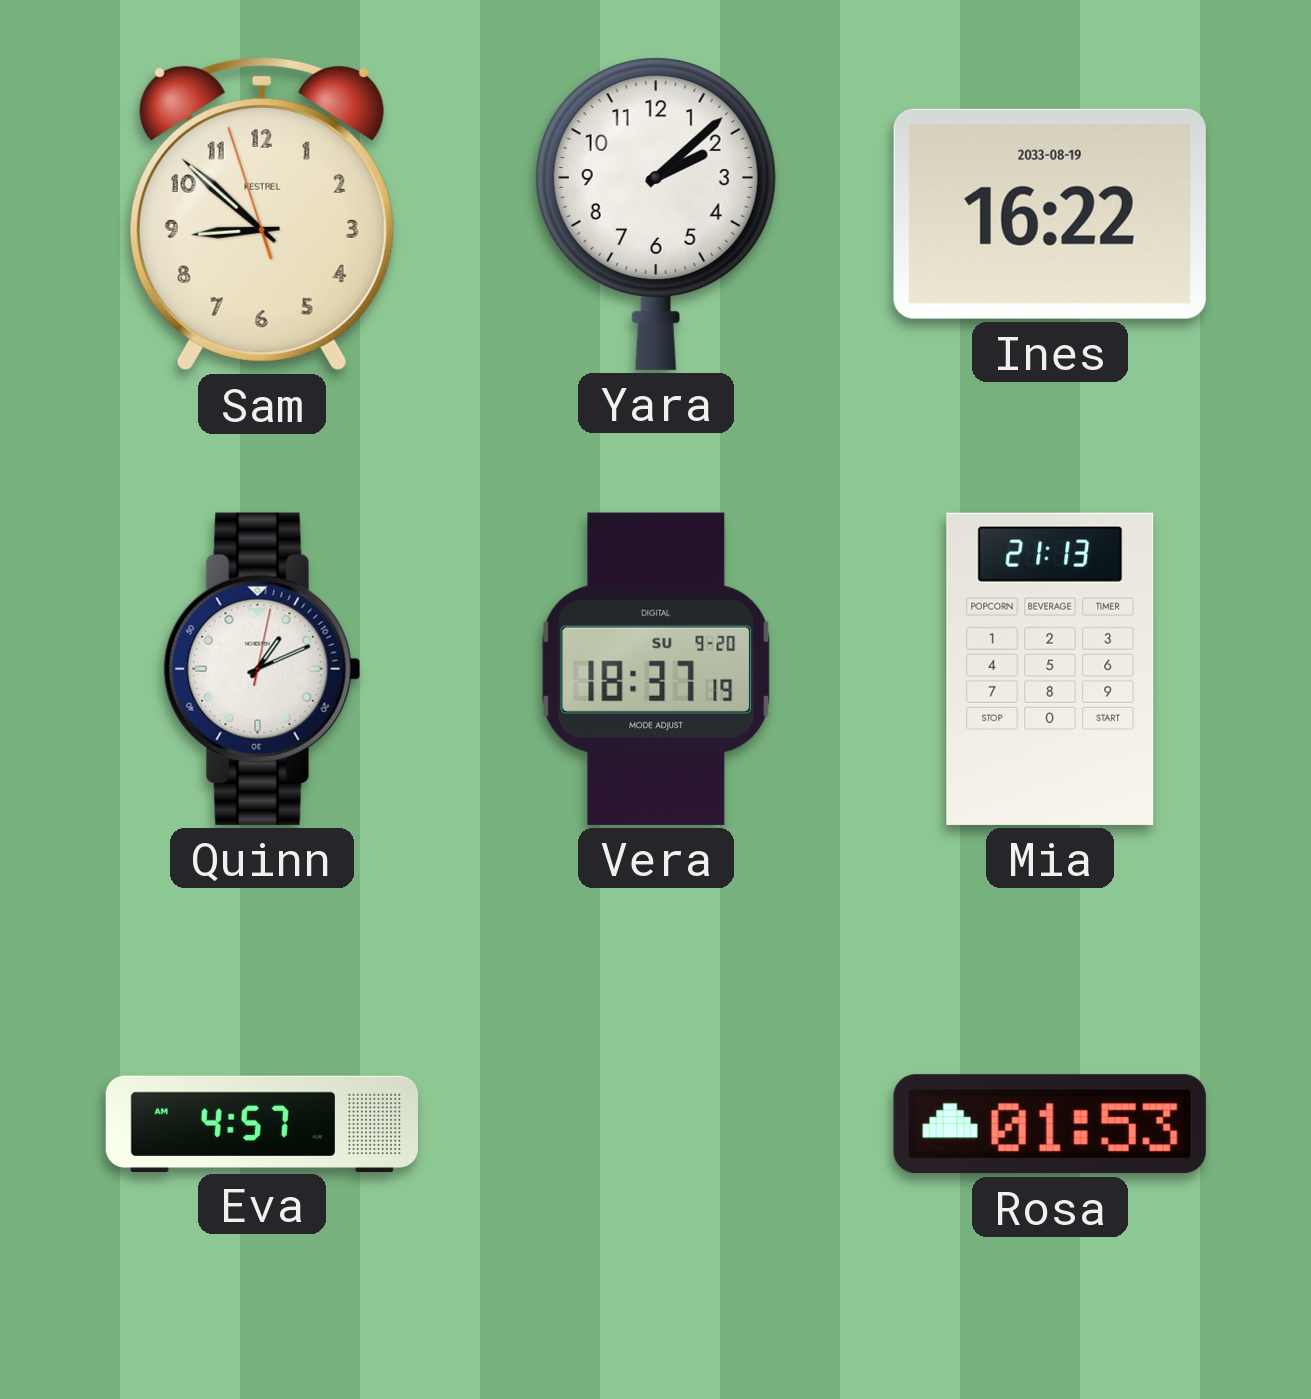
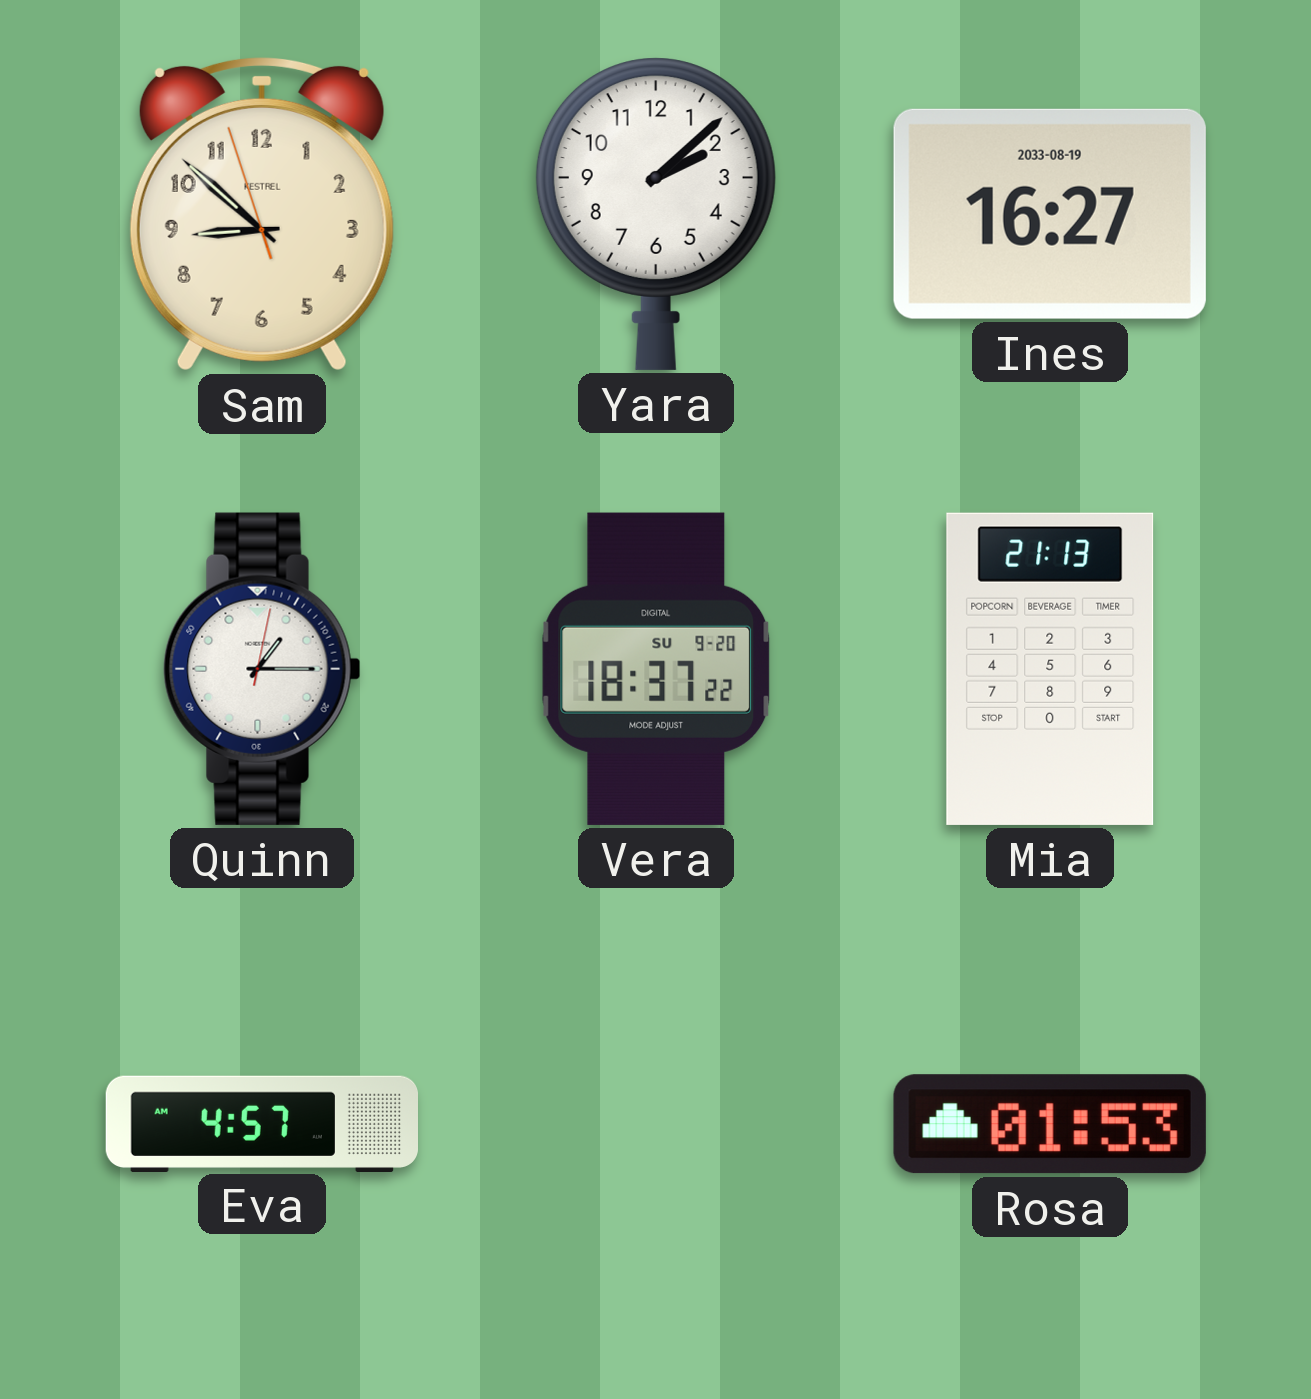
Ines: 16:22 -> 16:27 (1050, 214)
Quinn: 1:11 -> 1:15 (262, 669)
Vera: 18:37:19 -> 18:37:22 (656, 669)
